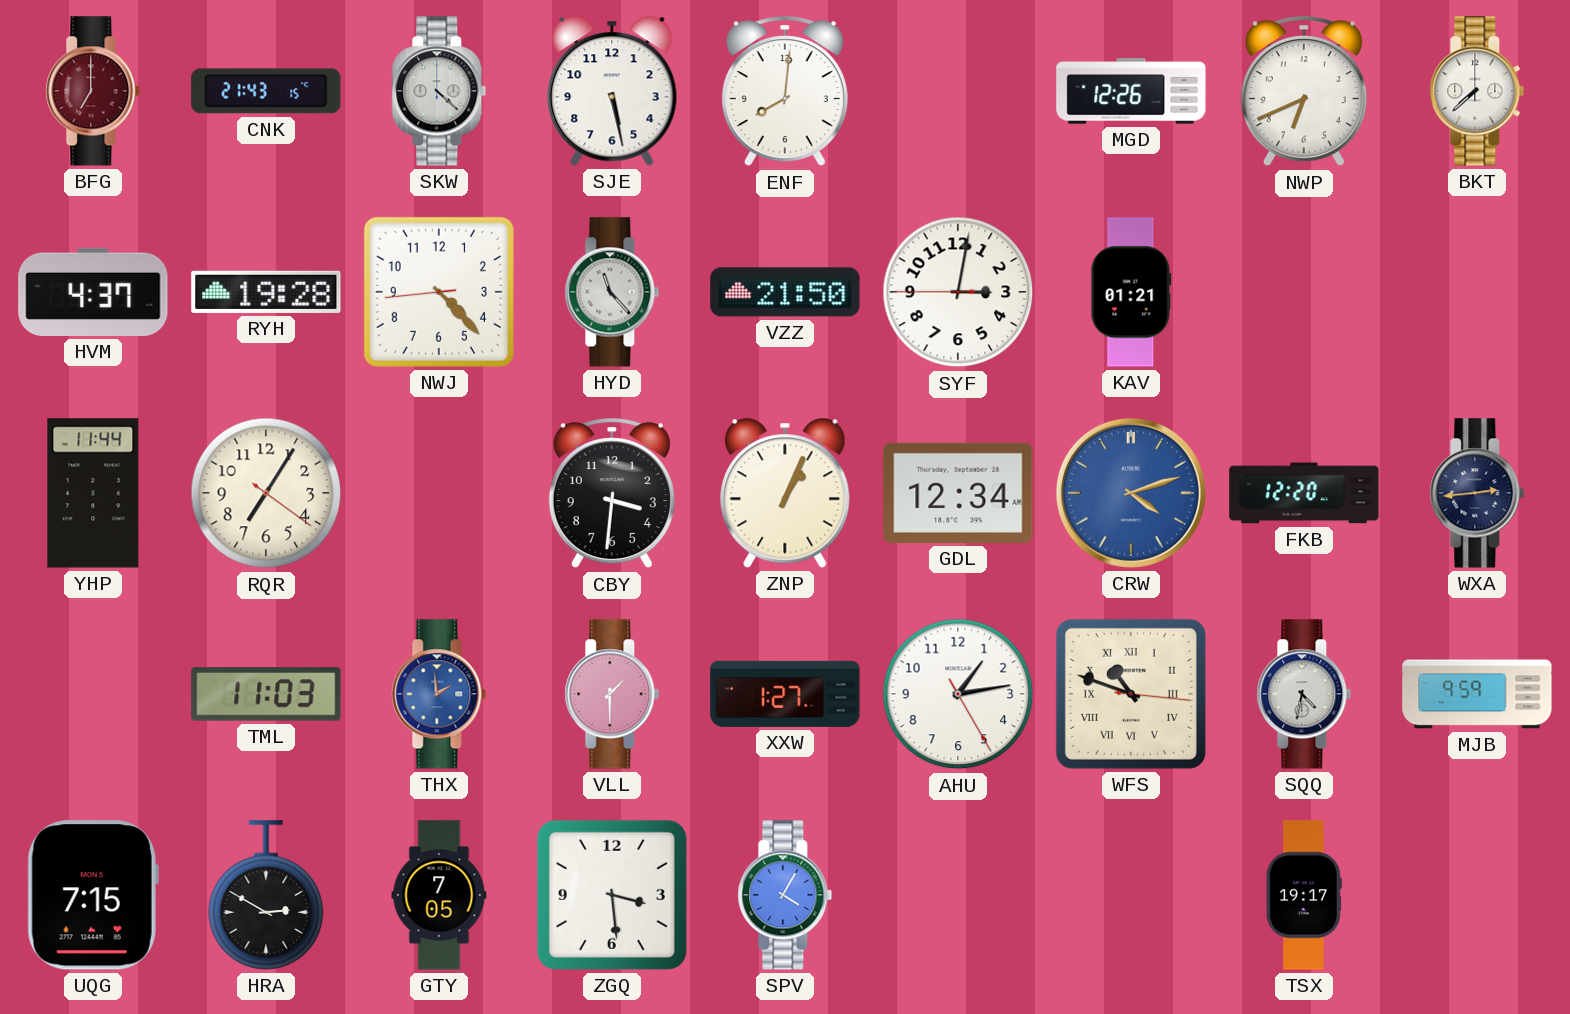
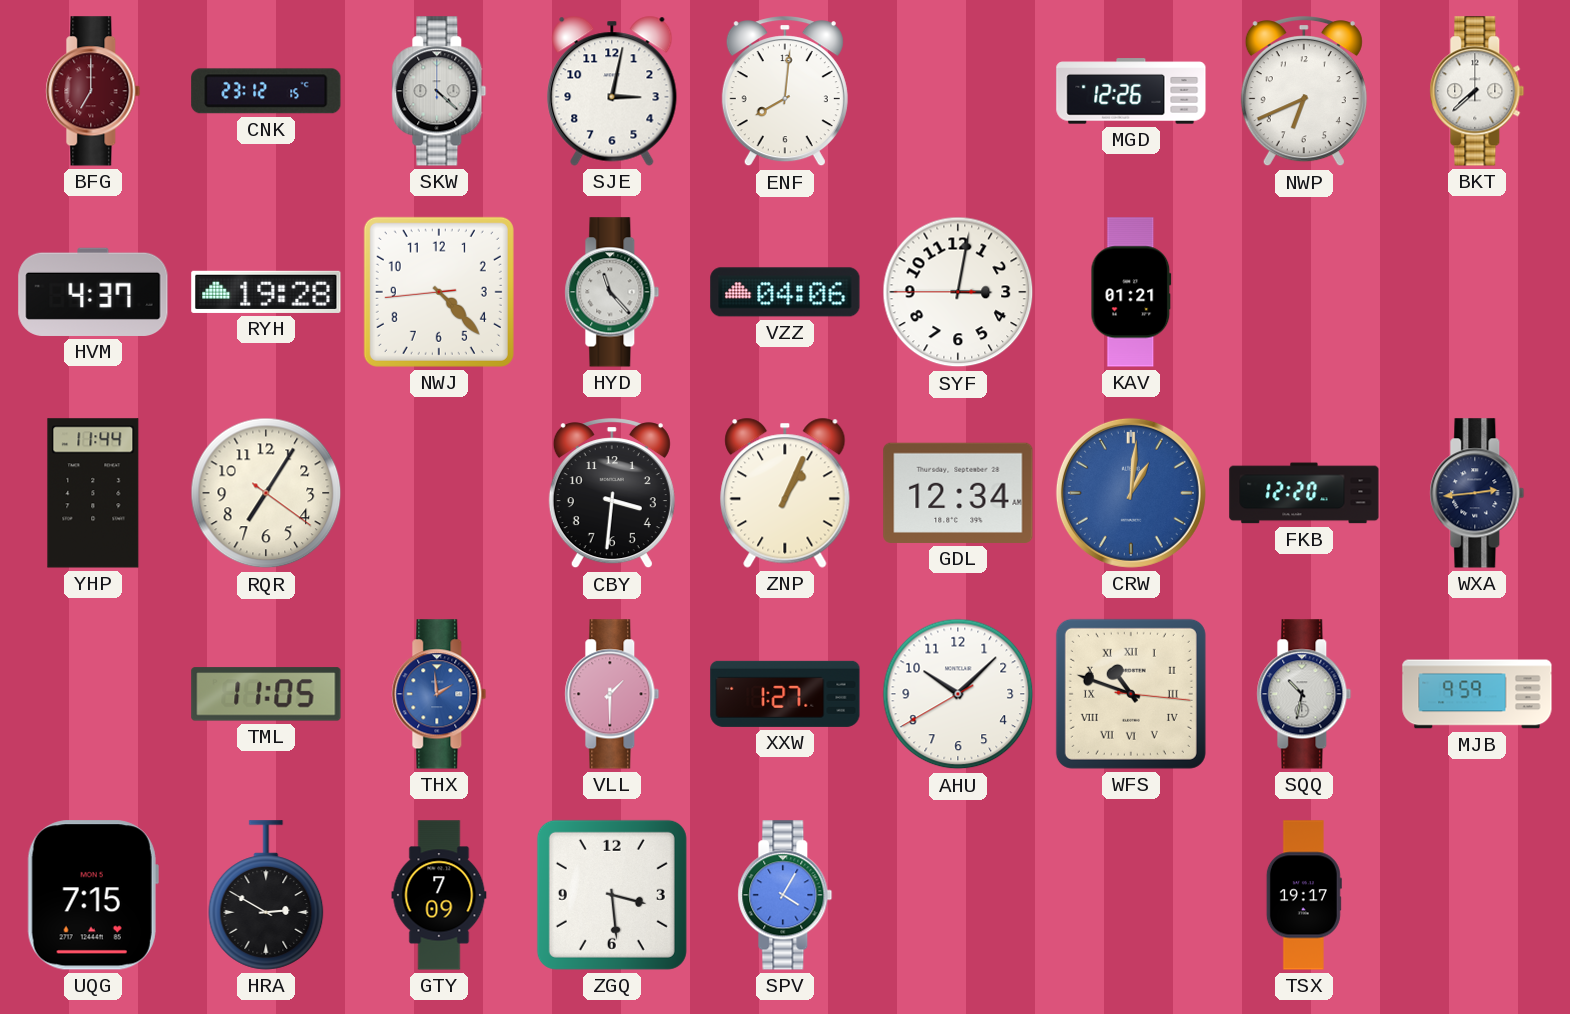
CNK: 21:43 -> 23:12 (266, 91)
SJE: 5:28 -> 3:02 (612, 91)
VZZ: 21:50 -> 04:06 (785, 292)
CRW: 4:12 -> 1:01 (1131, 493)
TML: 11:03 -> 11:05 (266, 694)
AHU: 1:13 -> 10:07 (958, 694)
SQQ: 4:32 -> 10:32 (1304, 694)
GTY: 7:05 -> 7:09 (439, 895)
